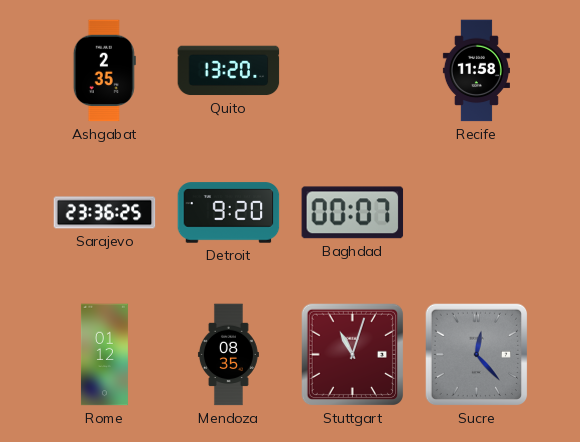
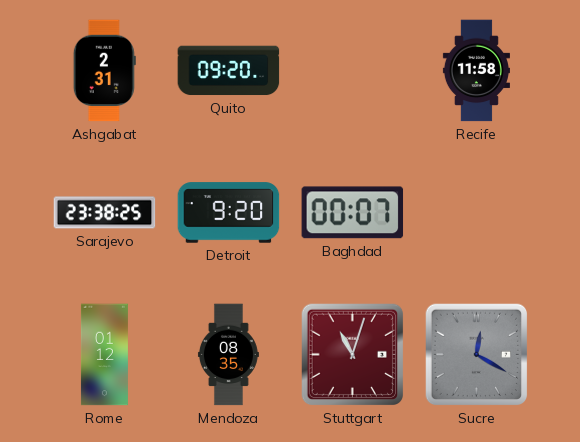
Ashgabat: 2:35 -> 2:31 (104, 71)
Quito: 13:20 -> 09:20 (229, 71)
Sarajevo: 23:36 -> 23:38 (105, 213)
Sucre: 12:23 -> 12:20 (477, 355)
